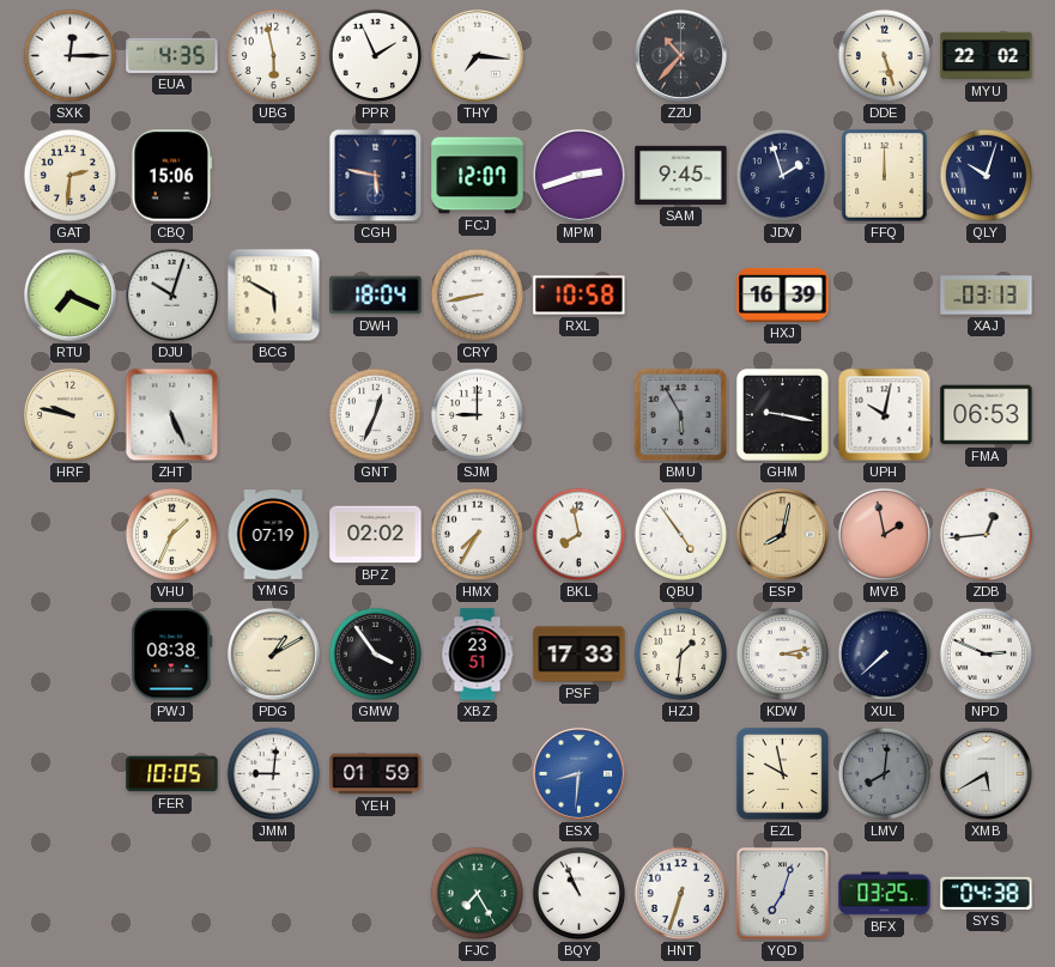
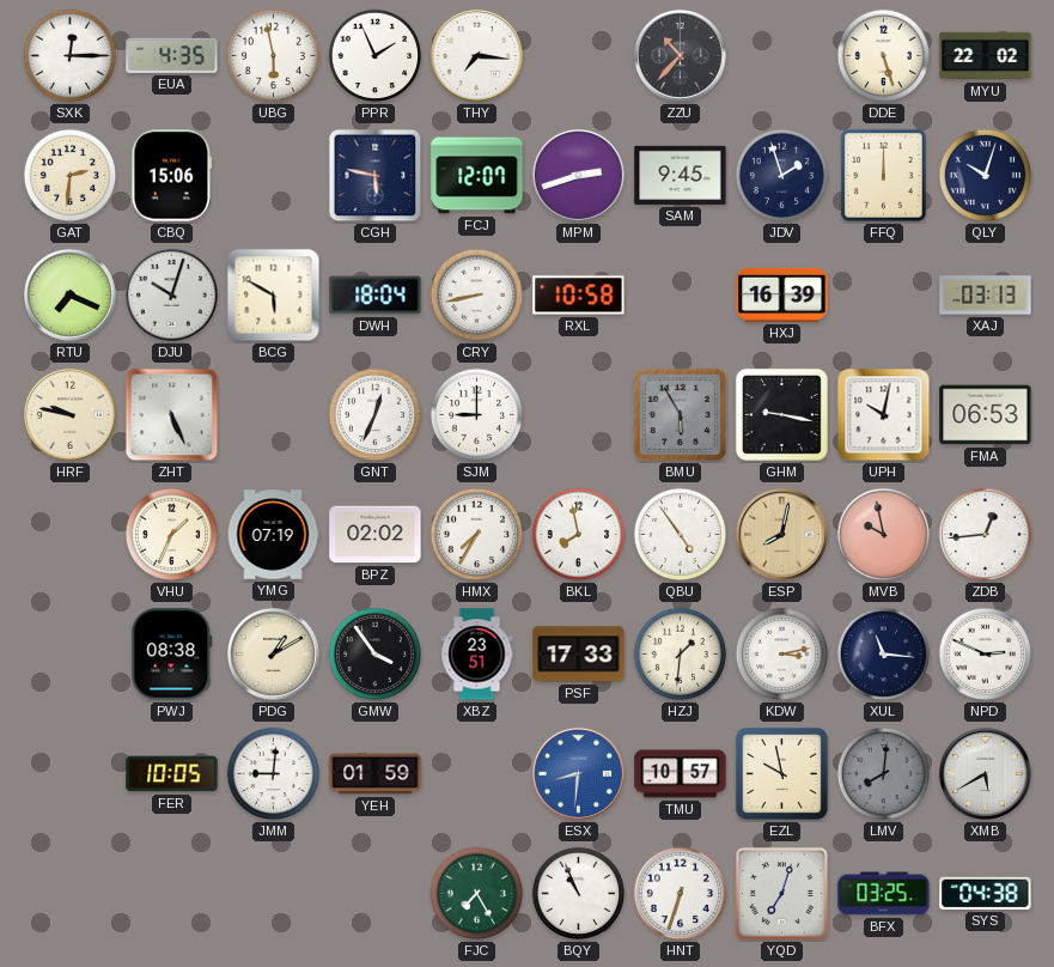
MVB: 1:58 -> 9:58 (884, 535)
XUL: 7:38 -> 11:16 (884, 655)
TMU: none -> 10:57 (681, 774)
